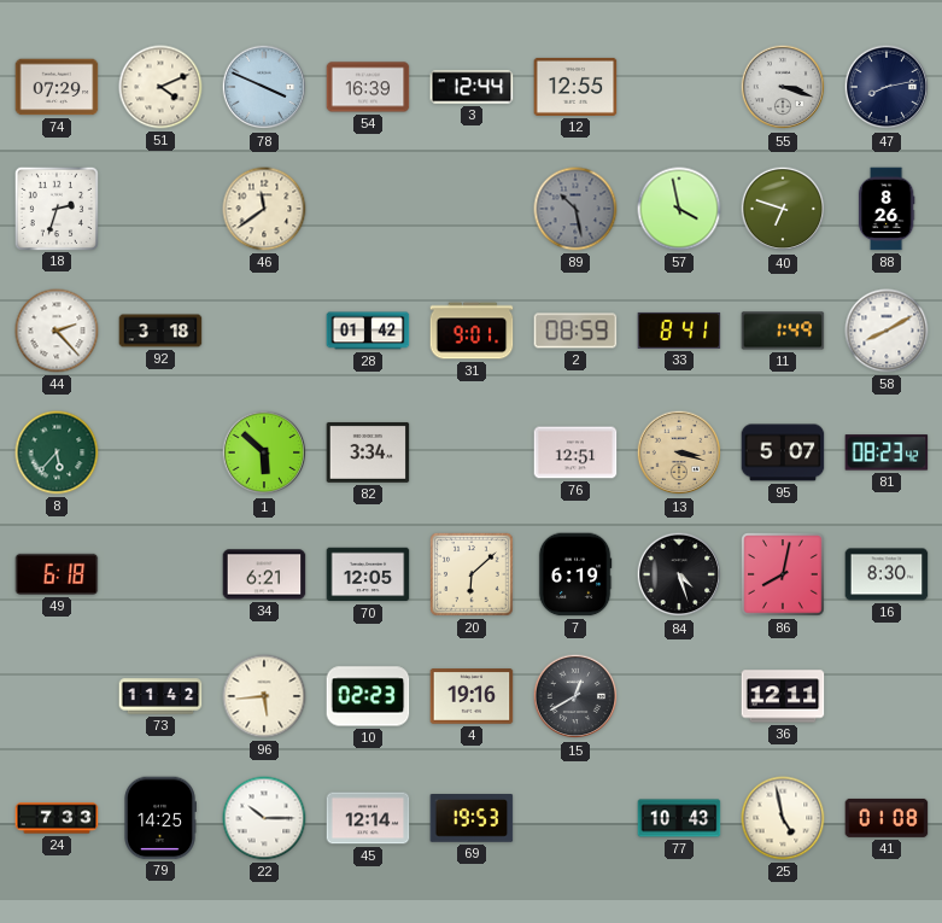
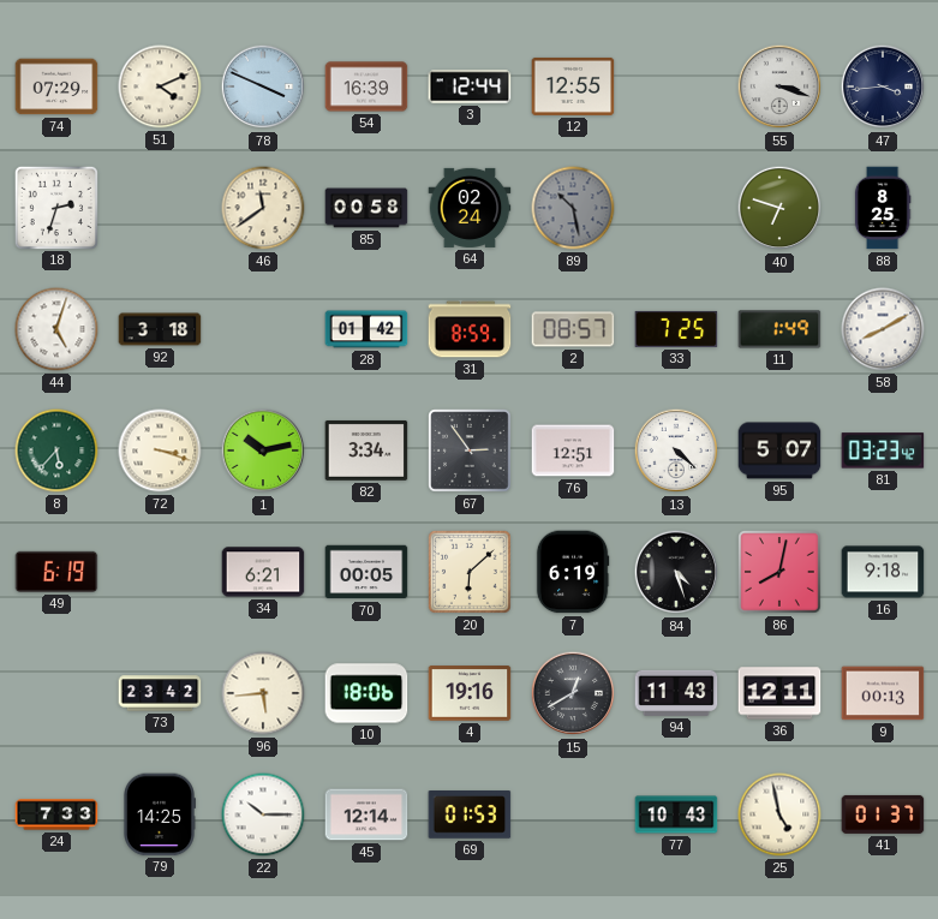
47: 8:13 -> 3:44 (883, 86)
85: none -> 00:58 (366, 208)
64: none -> 02:24 (470, 208)
57: 3:58 -> none (679, 209)
88: 8:26 -> 8:25 (883, 208)
44: 2:23 -> 5:03 (56, 329)
31: 9:01 -> 8:59 (470, 329)
2: 08:59 -> 08:57 (573, 329)
33: 8:41 -> 7:25 (676, 329)
72: none -> 3:18 (160, 450)
1: 5:52 -> 10:13 (263, 450)
67: none -> 2:54 (470, 450)
13: 3:18 -> 4:22 (676, 450)
13 dial: champagne -> white (676, 450)
81: 08:23 -> 03:23 (883, 450)
49: 6:18 -> 6:19 (56, 572)
70: 12:05 -> 00:05 (366, 572)
16: 8:30 -> 9:18 (883, 572)
73: 11:42 -> 23:42 (160, 693)
10: 02:23 -> 18:06 (366, 693)
94: none -> 11:43 (676, 693)
9: none -> 00:13 (883, 693)
69: 19:53 -> 01:53 (470, 816)
41: 01:08 -> 01:37 (883, 814)
